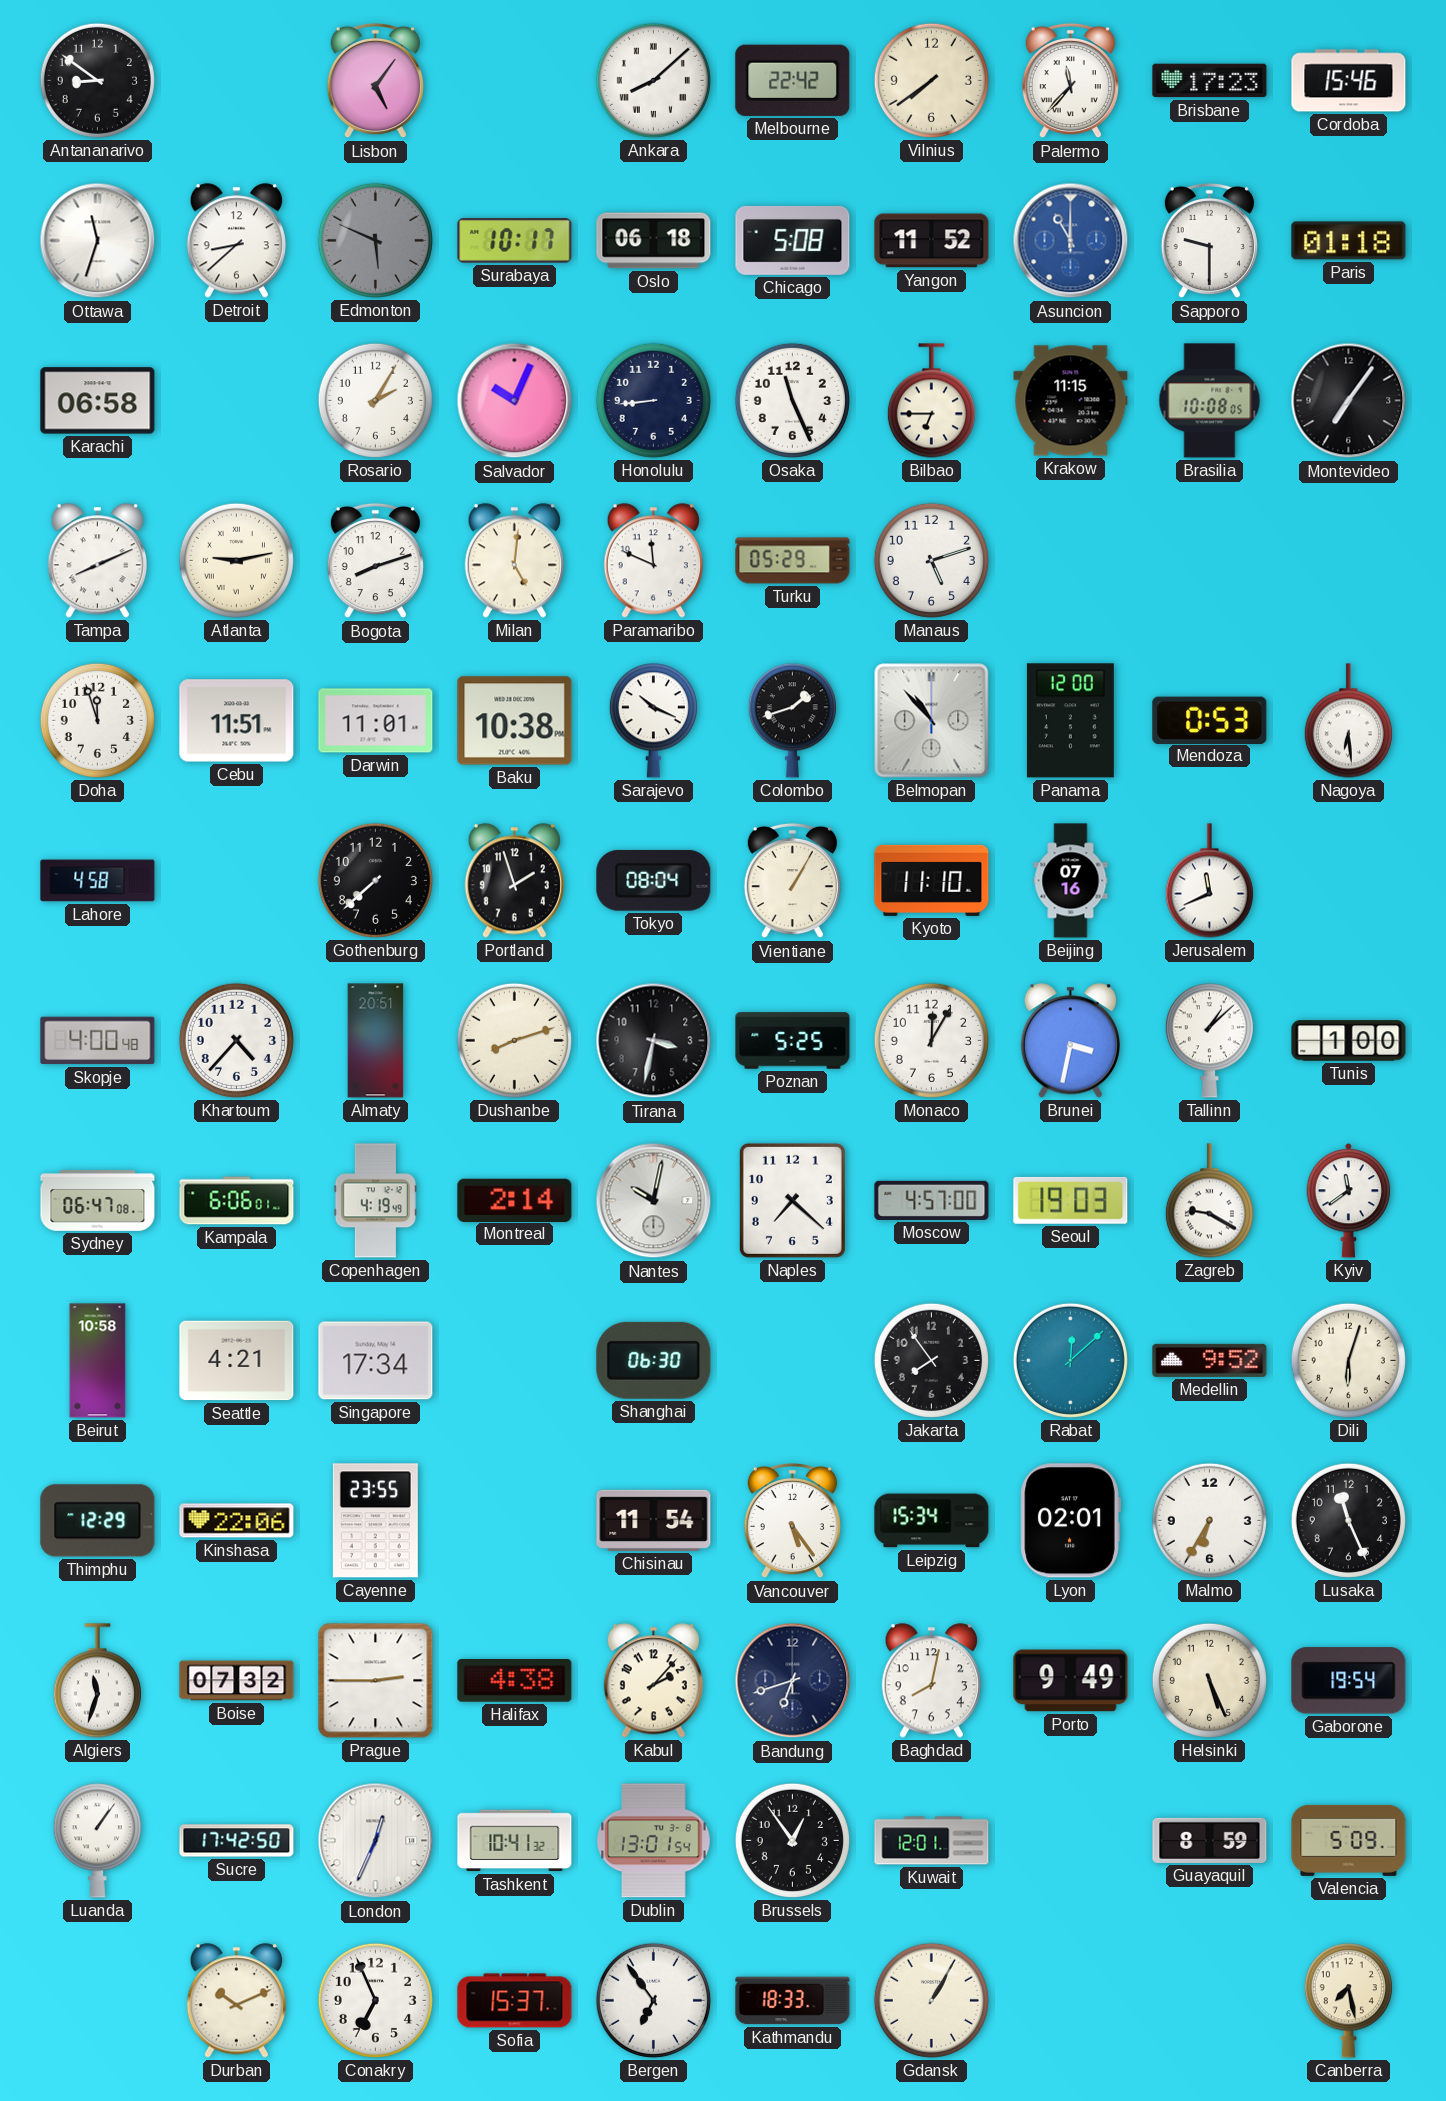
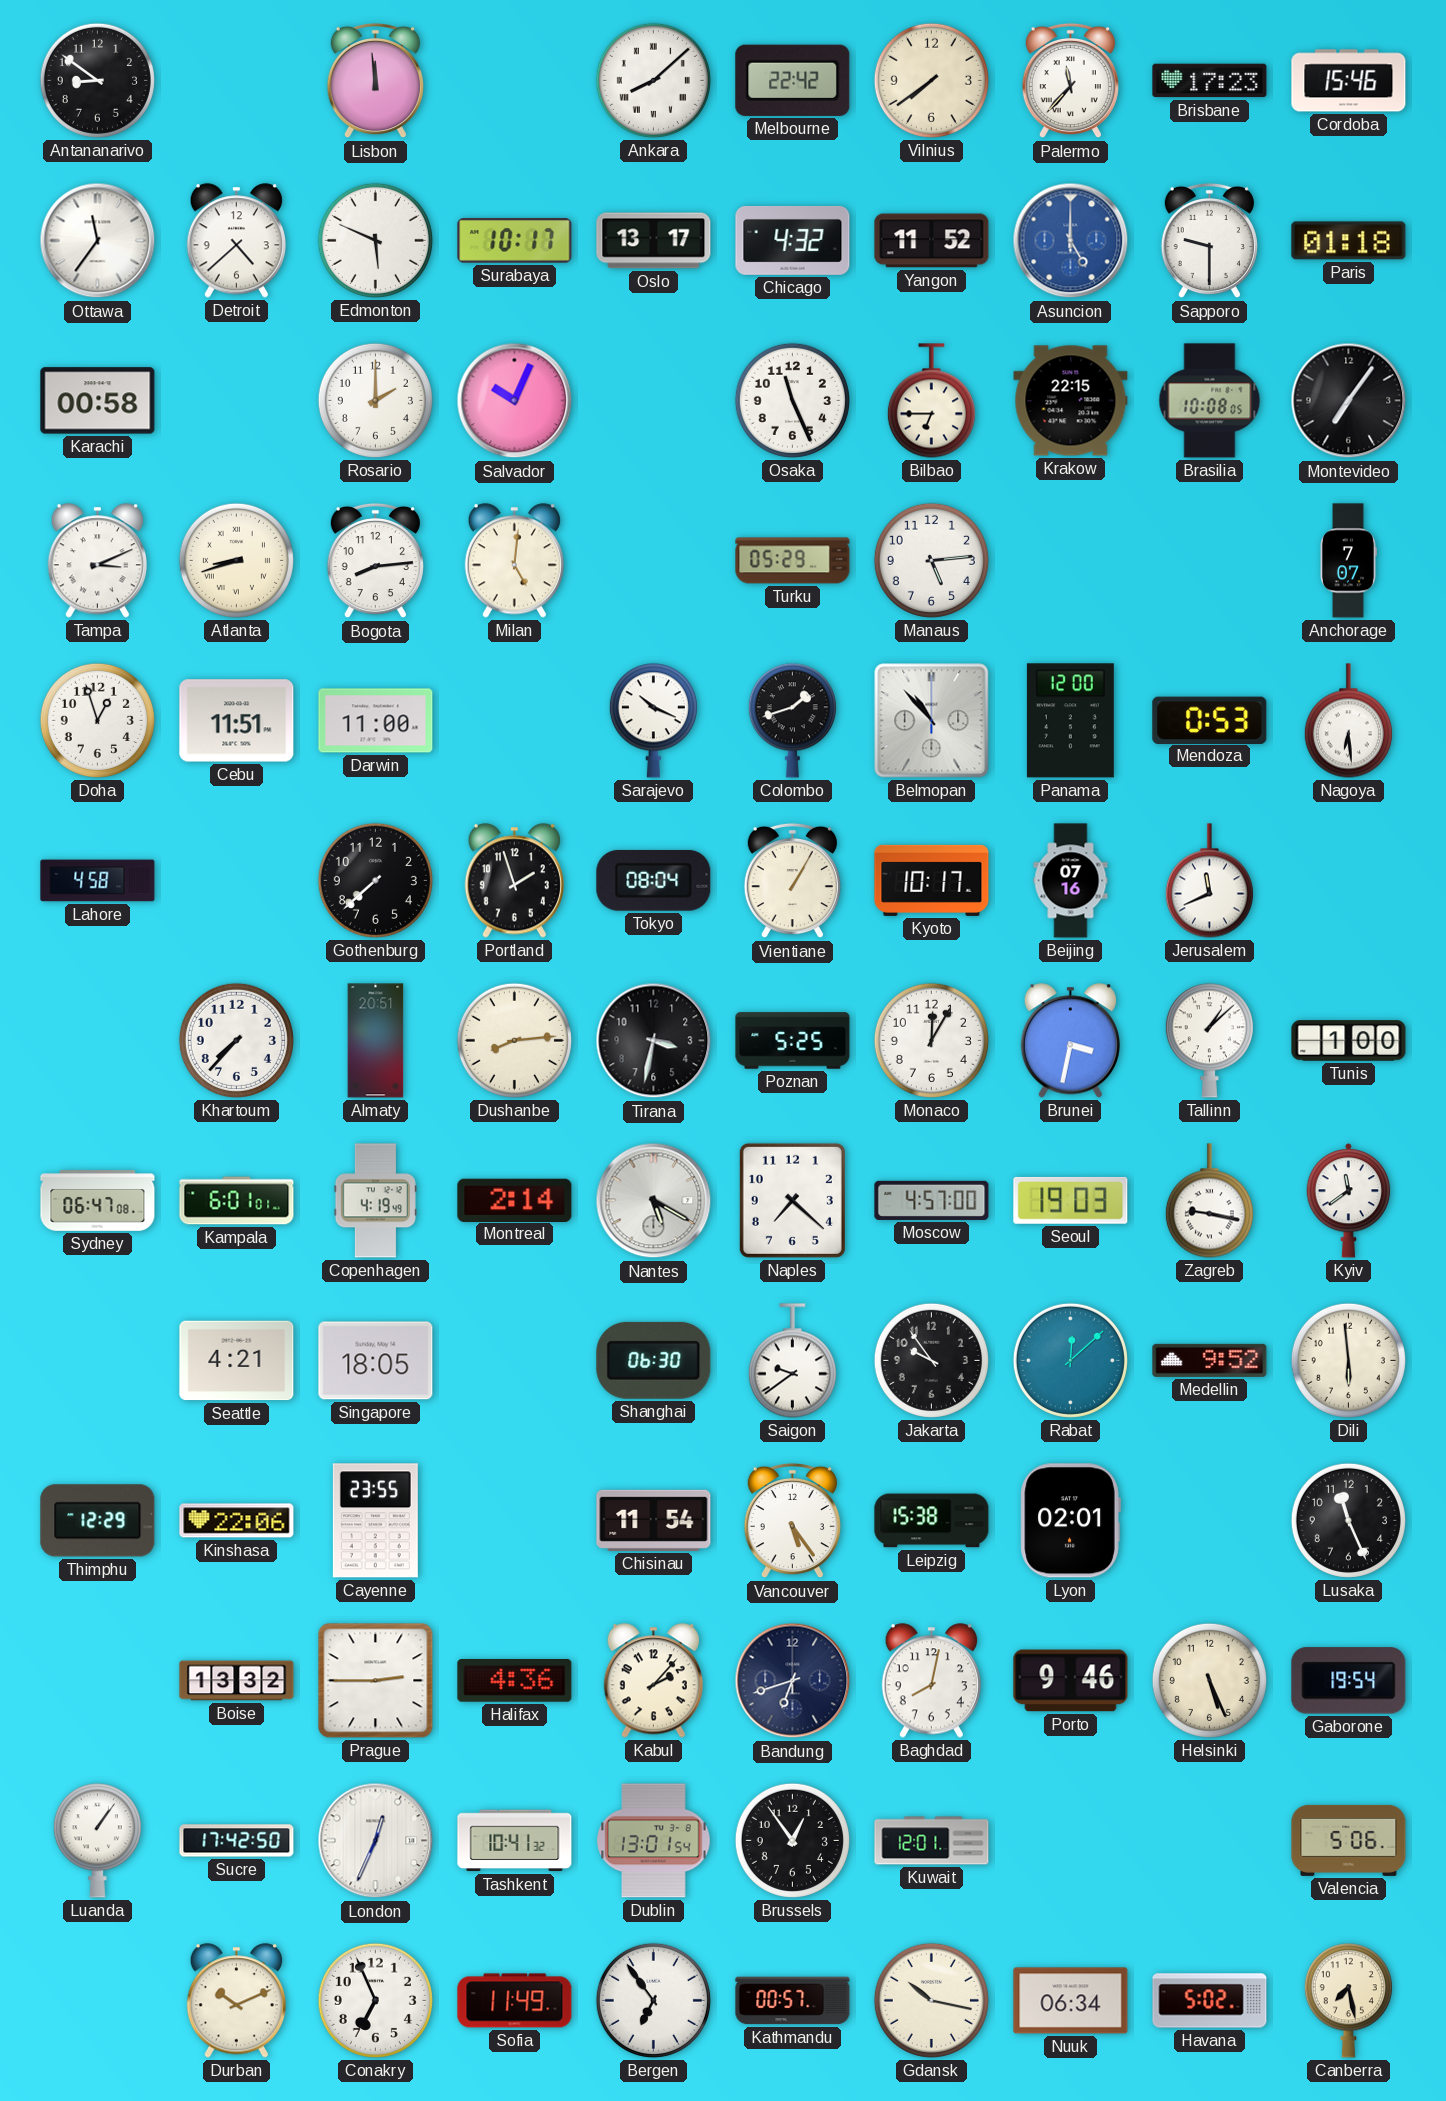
Lisbon: 5:06 -> 11:59 (375, 81)
Ottawa: 11:33 -> 11:36 (98, 241)
Detroit: 8:38 -> 4:38 (236, 241)
Edmonton dial: grey -> white (375, 240)
Oslo: 06:18 -> 13:17 (654, 241)
Chicago: 5:08 -> 4:32 (793, 240)
Asuncion: 11:00 -> 5:00 (1071, 241)
Karachi: 06:58 -> 00:58 (98, 401)
Rosario: 2:05 -> 2:00 (375, 400)
Honolulu: 8:44 -> none (653, 400)
Krakow: 11:15 -> 22:15 (1071, 401)
Tampa: 8:11 -> 3:11 (97, 561)
Atlanta: 9:13 -> 8:42 (236, 560)
Bogota: 8:12 -> 8:14 (375, 561)
Paramaribo: 11:49 -> none (653, 561)
Manaus: 5:12 -> 5:14 (931, 560)
Anchorage: none -> 7:07 (1348, 561)
Doha: 11:57 -> 12:57 (97, 720)
Darwin: 11:01 -> 11:00 (376, 721)
Baku: 10:38 -> none (515, 721)
Kyoto: 11:10 -> 10:17 (932, 880)
Skopje: 4:00 -> none (98, 1041)
Khartoum: 4:37 -> 7:37 (236, 1040)
Dushanbe: 8:12 -> 8:14 (514, 1040)
Kampala: 6:06 -> 6:01 (237, 1201)
Nantes: 10:02 -> 5:20 (654, 1201)
Zagreb: 9:20 -> 9:17 (1209, 1201)
Beirut: 10:58 -> none (98, 1361)
Singapore: 17:34 -> 18:05 (376, 1361)
Saigon: none -> 9:39 (792, 1361)
Jakarta: 7:54 -> 9:54 (931, 1360)
Dili: 6:03 -> 5:59 (1348, 1360)
Leipzig: 15:34 -> 15:38 (932, 1521)
Malmo: 6:35 -> none (1209, 1520)
Algiers: 11:33 -> none (97, 1681)
Boise: 07:32 -> 13:32 (237, 1681)
Halifax: 4:38 -> 4:36 (515, 1681)
Porto: 9:49 -> 9:46 (1071, 1681)
Guayaquil: 8:59 -> none (1210, 1840)
Valencia: 5:09 -> 5:06 (1349, 1840)
Sofia: 15:37 -> 11:49 (515, 2001)
Kathmandu: 18:33 -> 00:57 (793, 2001)
Gdansk: 1:05 -> 10:17 (931, 2000)
Nuuk: none -> 06:34 (1071, 2001)
Havana: none -> 5:02 (1210, 2001)
